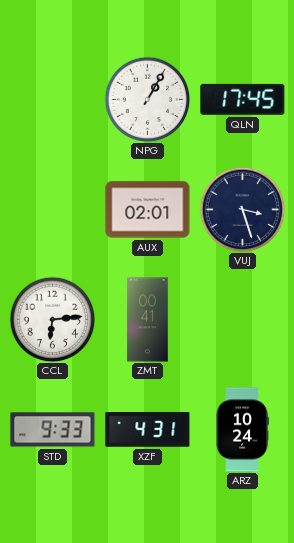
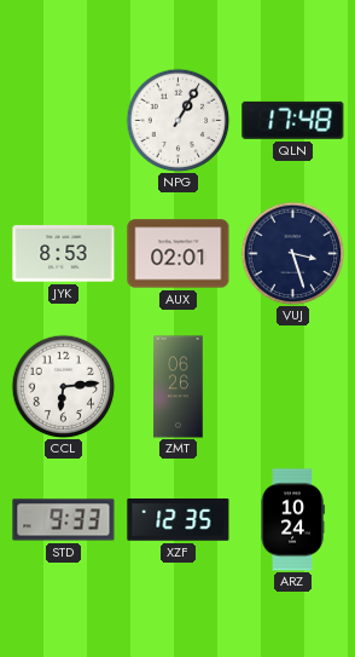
QLN: 17:45 -> 17:48 (293, 120)
JYK: none -> 8:53 (64, 254)
ZMT: 00:41 -> 06:26 (179, 387)
XZF: 4:31 -> 12:35 (179, 520)
